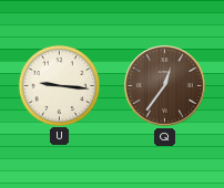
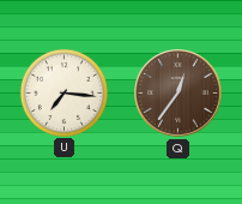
U: 9:16 -> 7:16 (63, 92)
